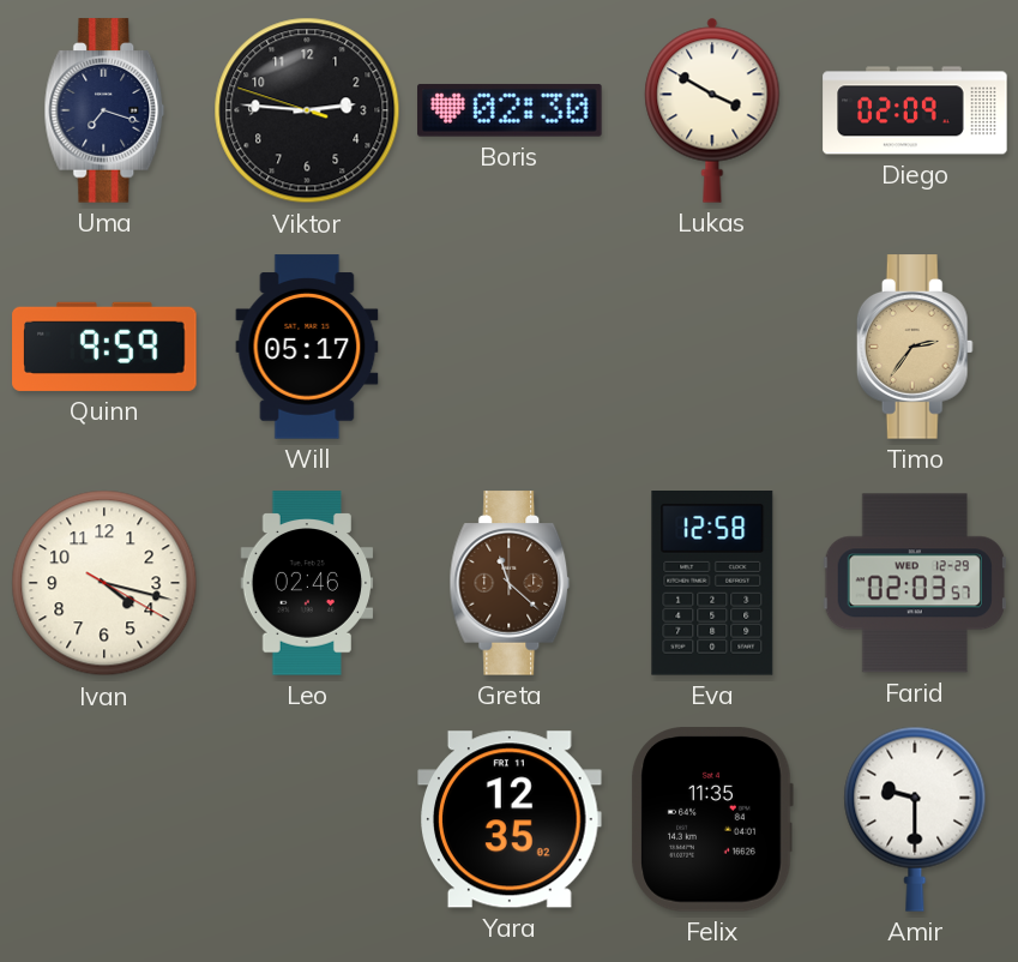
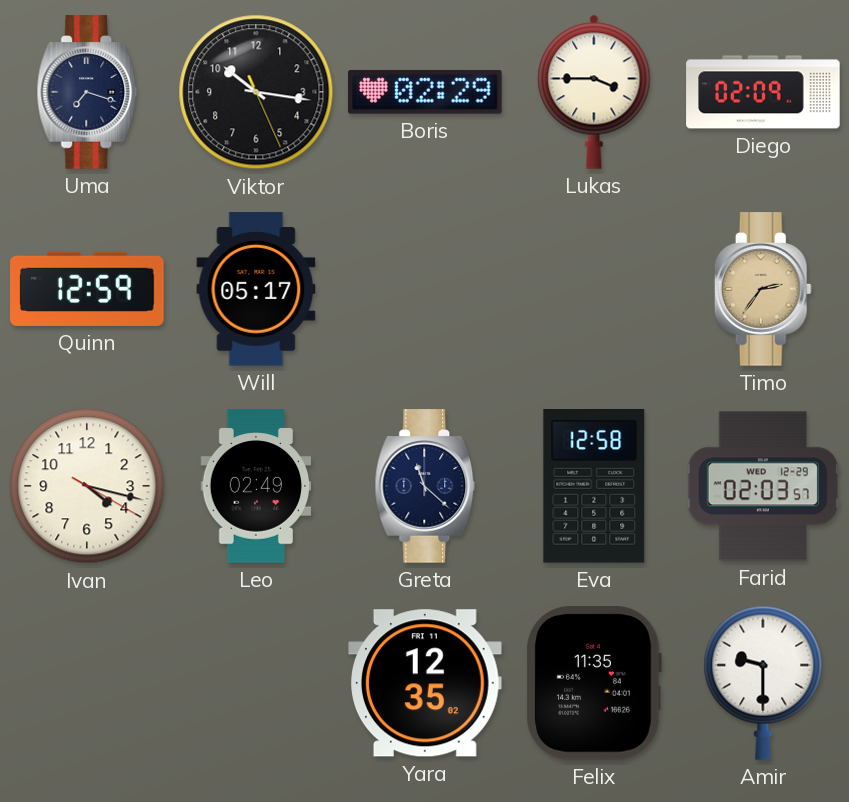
Viktor: 2:45 -> 10:16 (256, 92)
Boris: 02:30 -> 02:29 (425, 92)
Lukas: 3:50 -> 3:45 (594, 92)
Quinn: 9:59 -> 12:59 (87, 289)
Leo: 02:46 -> 02:49 (256, 486)
Greta dial: brown -> navy (425, 486)
